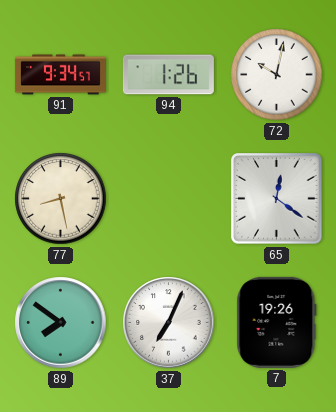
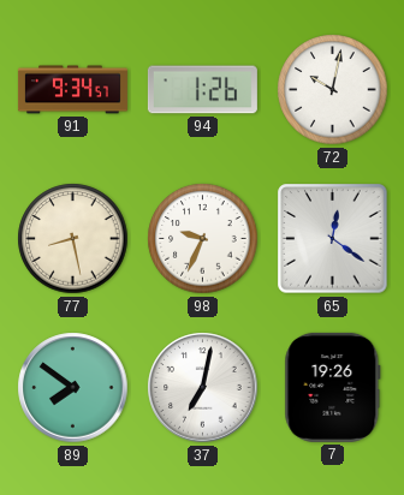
98: none -> 9:34 (203, 239)
37: 7:04 -> 7:02 (203, 388)
